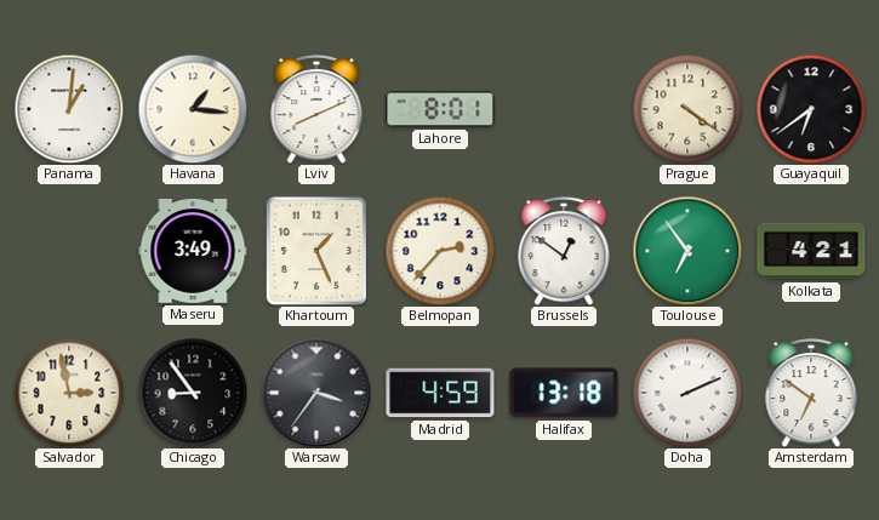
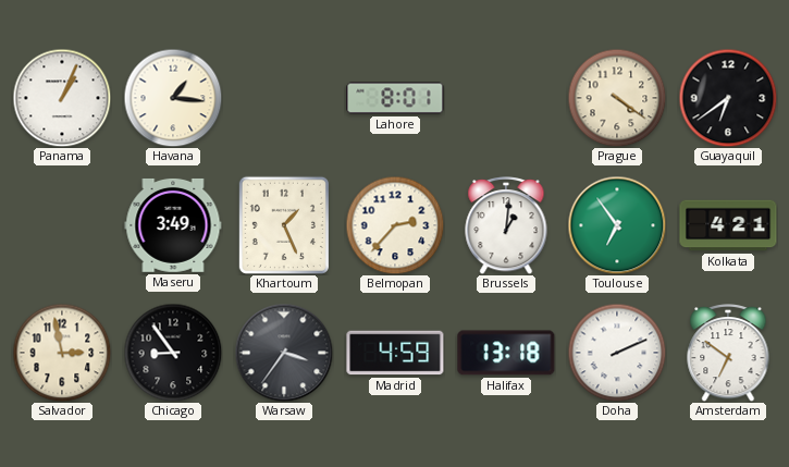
Panama: 1:01 -> 1:04 (62, 98)
Lviv: 8:11 -> none (316, 110)
Brussels: 12:51 -> 1:01 (506, 226)
